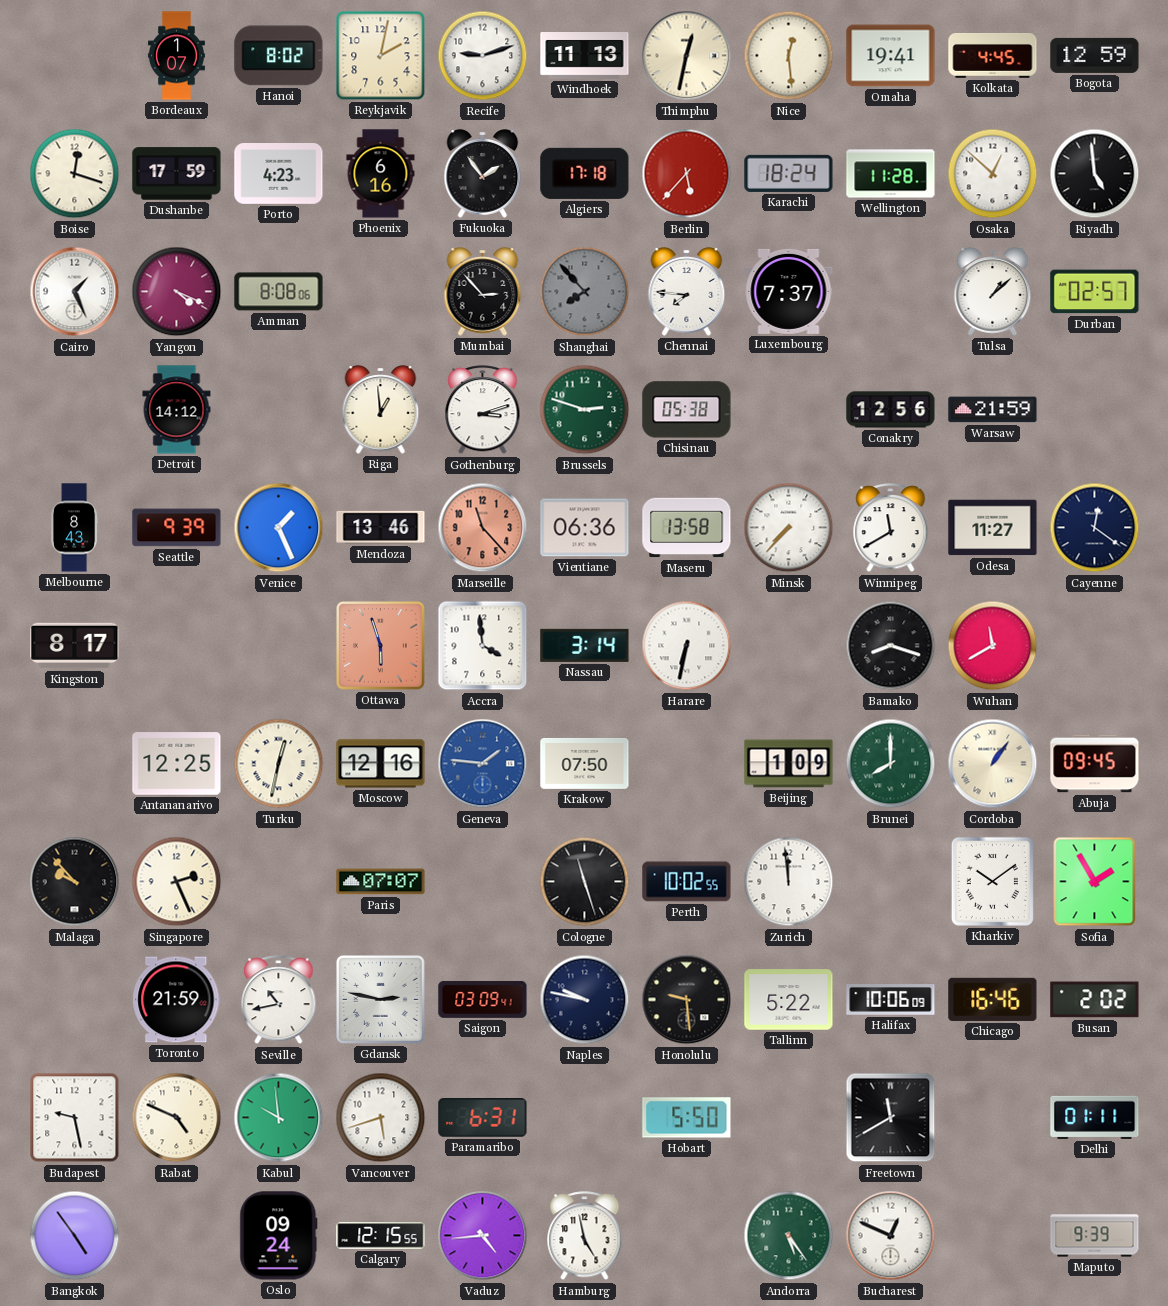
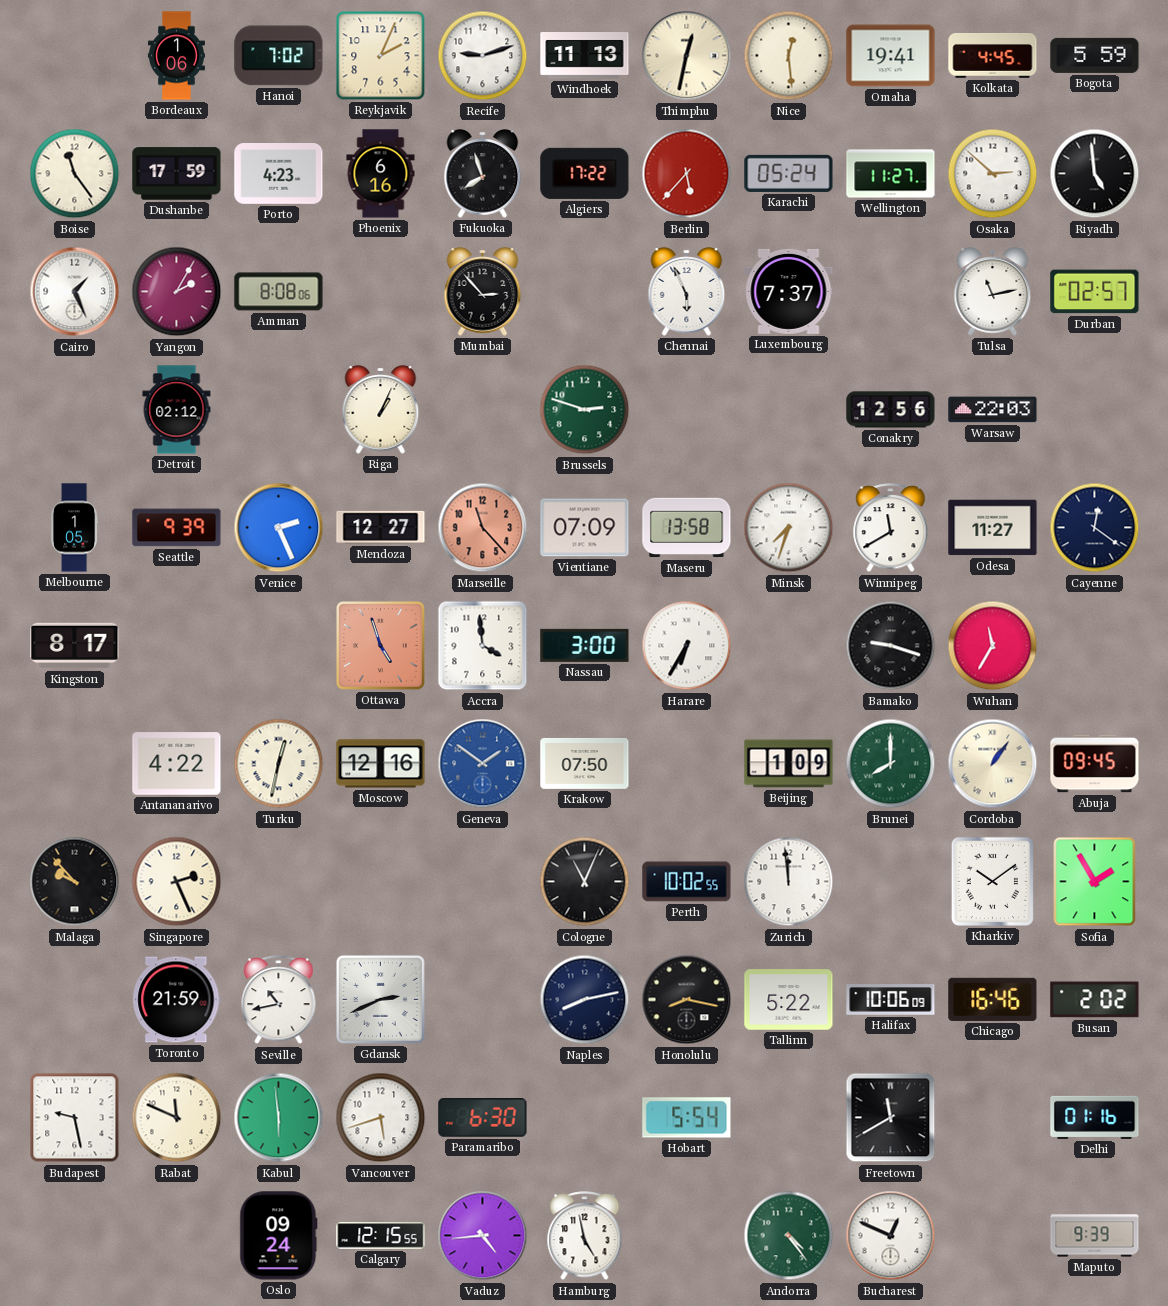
Bordeaux: 1:07 -> 1:06 (176, 56)
Hanoi: 8:02 -> 7:02 (279, 56)
Reykjavik: 2:02 -> 2:04 (381, 56)
Bogota: 12:59 -> 5:59 (1095, 55)
Boise: 12:18 -> 11:24 (75, 174)
Fukuoka: 1:54 -> 7:57 (483, 174)
Algiers: 17:18 -> 17:22 (585, 173)
Karachi: 18:24 -> 05:24 (789, 173)
Wellington: 11:28 -> 11:27 (891, 174)
Osaka: 12:52 -> 2:52 (993, 174)
Yangon: 4:19 -> 2:05 (177, 292)
Shanghai: 7:53 -> none (585, 292)
Chennai: 7:46 -> 5:56 (687, 292)
Tulsa: 1:08 -> 11:13 (993, 292)
Detroit: 14:12 -> 02:12 (177, 410)
Riga: 12:59 -> 1:04 (381, 410)
Gothenburg: 3:12 -> none (483, 410)
Chisinau: 05:38 -> none (687, 410)
Warsaw: 21:59 -> 22:03 (993, 410)
Melbourne: 8:43 -> 1:05 (75, 528)
Venice: 1:26 -> 2:26 (279, 528)
Mendoza: 13:46 -> 12:27 (381, 527)
Vientiane: 06:36 -> 07:09 (585, 528)
Minsk: 7:37 -> 7:33 (789, 528)
Ottawa: 5:57 -> 4:57 (380, 645)
Nassau: 3:14 -> 3:00 (585, 645)
Harare: 6:32 -> 6:35 (687, 646)
Bamako: 8:18 -> 9:18 (891, 646)
Wuhan: 11:40 -> 11:35 (993, 646)
Antananarivo: 12:25 -> 4:22 (177, 764)
Geneva: 1:46 -> 1:51 (483, 764)
Paris: 07:07 -> none (381, 882)
Cologne: 11:27 -> 11:04 (585, 882)
Gdansk: 2:47 -> 2:41 (380, 999)
Saigon: 03:09 -> none (483, 999)
Naples: 9:47 -> 8:13 (585, 1000)
Honolulu: 9:29 -> 8:17 (687, 1000)
Rabat: 4:49 -> 11:49 (177, 1118)
Kabul: 9:59 -> 5:59 (279, 1118)
Paramaribo: 6:31 -> 6:30 (483, 1118)
Hobart: 5:50 -> 5:54 (687, 1118)
Delhi: 01:11 -> 01:16 (1095, 1117)
Bangkok: 4:54 -> none (75, 1236)
Andorra: 5:24 -> 4:24 (789, 1236)
